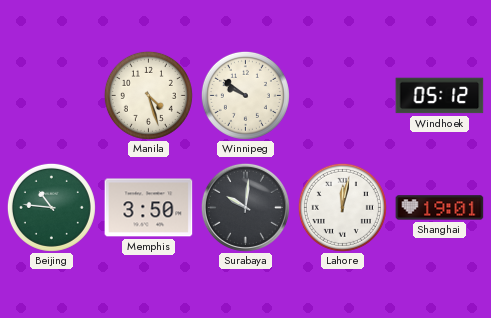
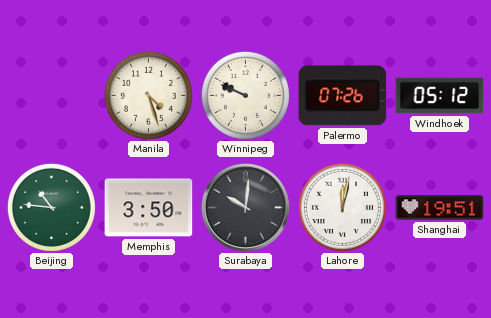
Winnipeg: 9:51 -> 9:49 (245, 95)
Palermo: none -> 07:26 (343, 96)
Shanghai: 19:01 -> 19:51 (440, 208)
